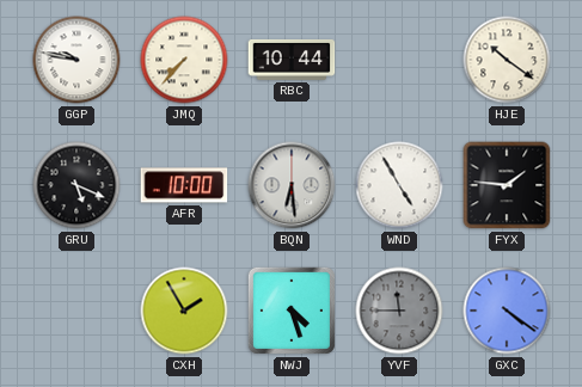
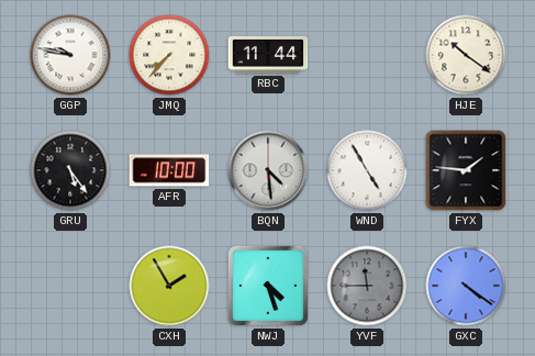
RBC: 10:44 -> 11:44 (268, 55)
GRU: 5:19 -> 5:24 (70, 170)
BQN: 6:29 -> 4:29 (268, 170)
